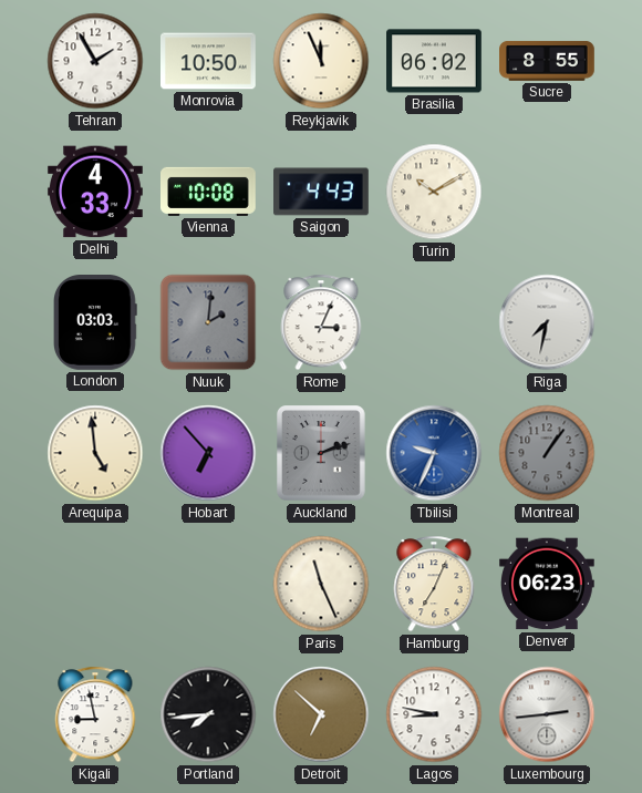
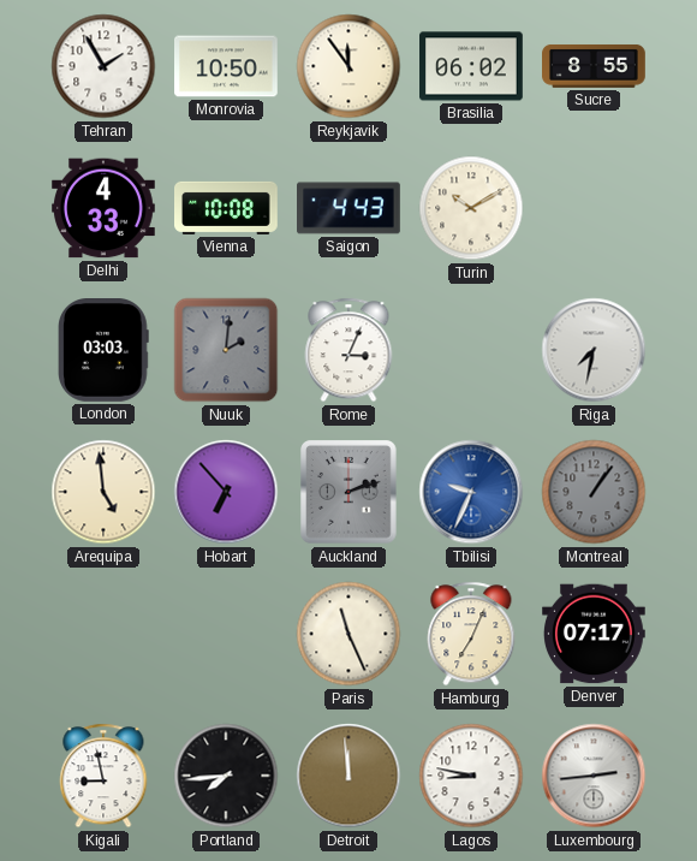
Reykjavik: 11:56 -> 11:54 (348, 66)
Denver: 06:23 -> 07:17 (595, 634)
Detroit: 6:52 -> 11:59 (348, 776)
